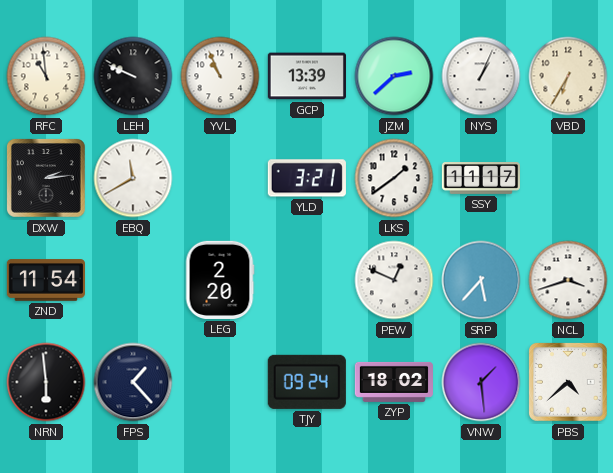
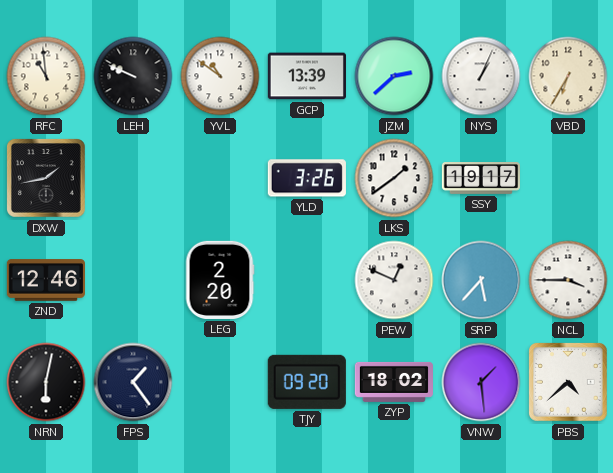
YVL: 10:56 -> 10:51 (220, 76)
DXW: 2:14 -> 1:43 (46, 178)
EBQ: 11:40 -> none (133, 178)
YLD: 3:21 -> 3:26 (307, 178)
SSY: 11:17 -> 19:17 (480, 179)
ZND: 11:54 -> 12:46 (46, 280)
NCL: 3:42 -> 3:45 (568, 280)
NRN: 5:59 -> 6:02 (46, 382)
FPS: 1:23 -> 1:24 (133, 382)
TJY: 09:24 -> 09:20 (307, 382)
